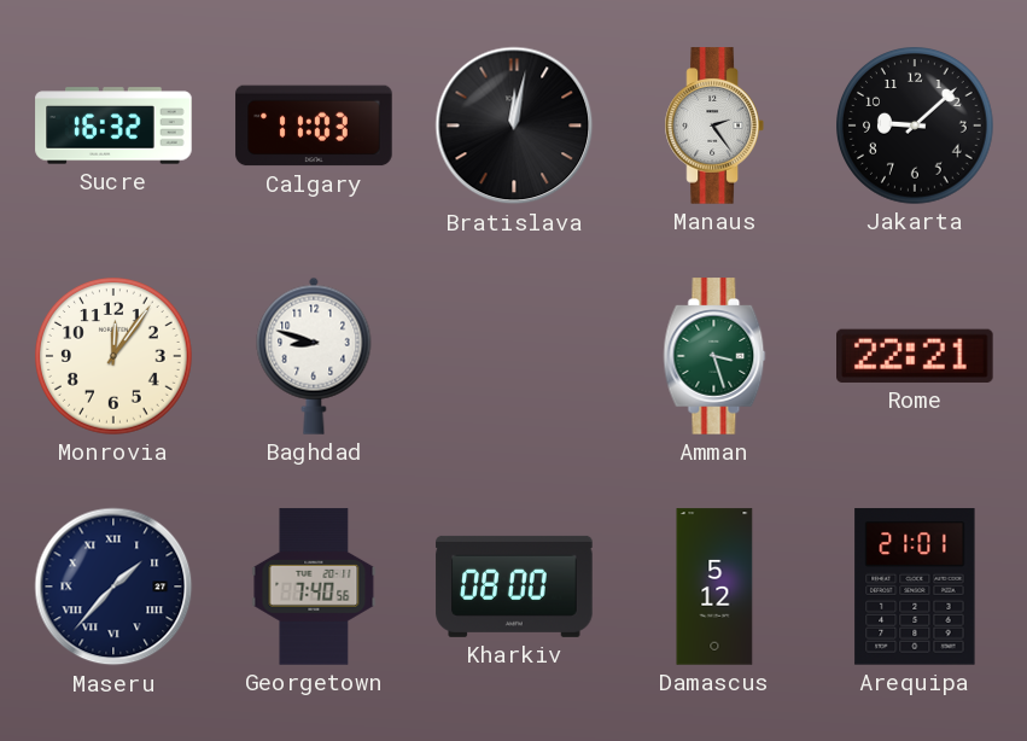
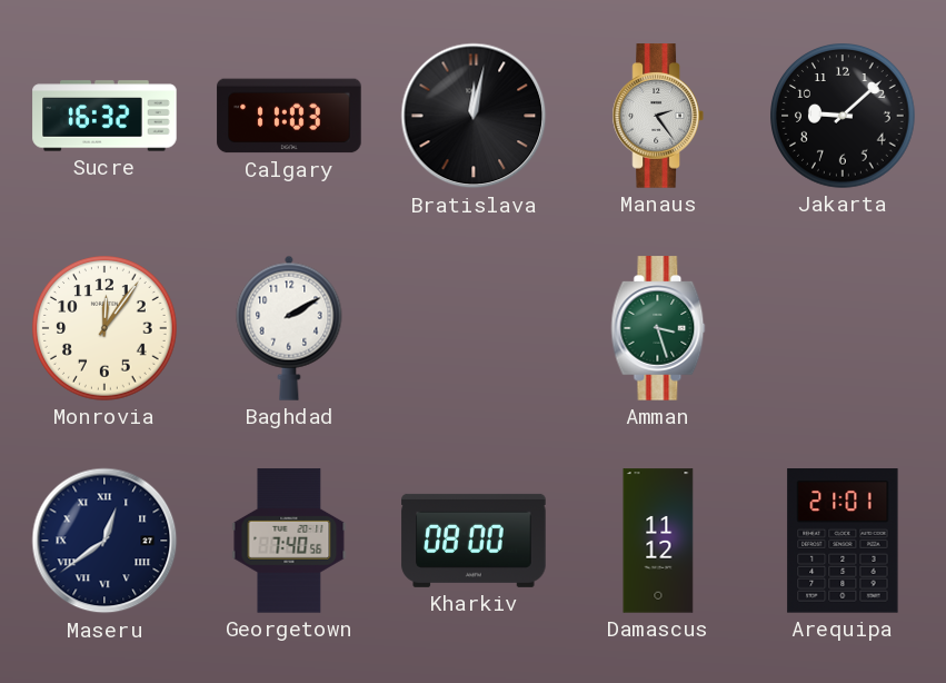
Baghdad: 8:48 -> 2:10 (289, 328)
Rome: 22:21 -> none (916, 356)
Maseru: 1:37 -> 12:39 (104, 541)
Damascus: 5:12 -> 11:12 (658, 541)
